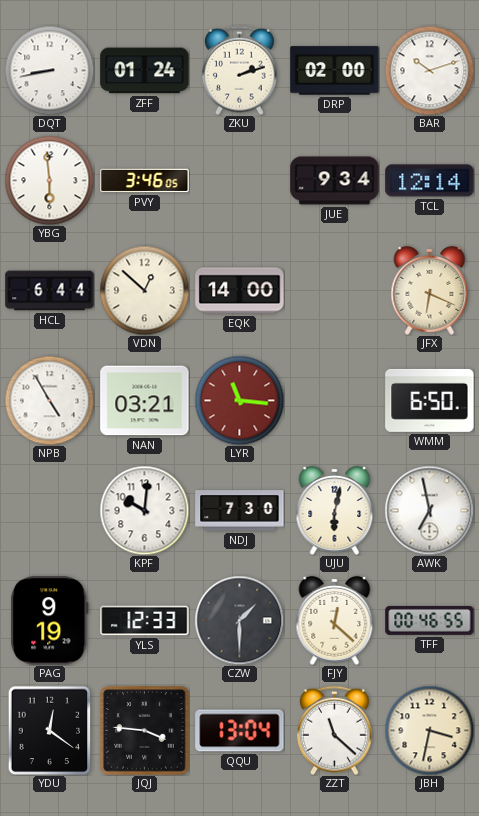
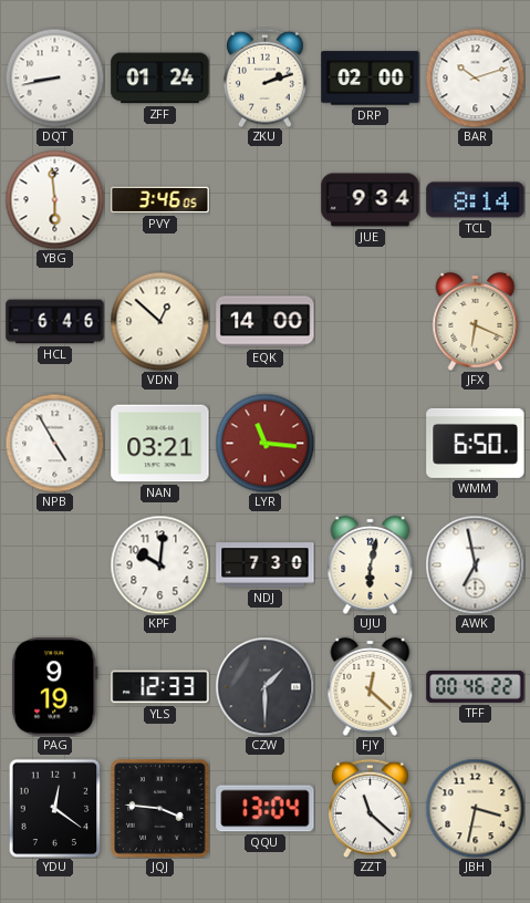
TCL: 12:14 -> 8:14 (476, 200)
HCL: 6:44 -> 6:46 (55, 322)
TFF: 00:46:55 -> 00:46:22 (476, 686)
